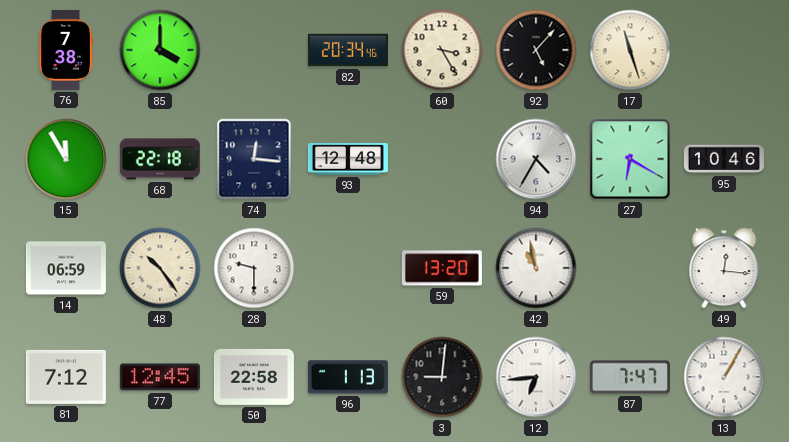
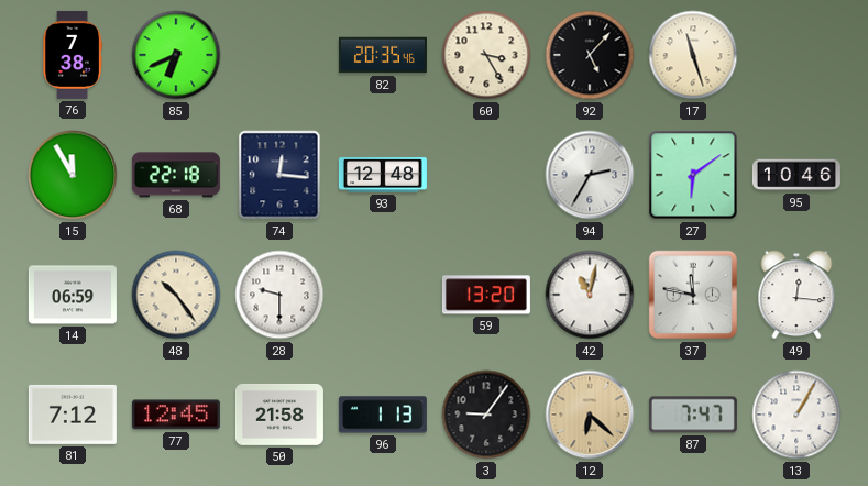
85: 4:00 -> 6:41 (176, 55)
82: 20:34 -> 20:35 (383, 55)
94: 4:35 -> 2:35 (590, 175)
27: 6:20 -> 6:09 (693, 175)
42: 10:58 -> 11:02 (590, 295)
37: none -> 11:47 (692, 295)
50: 22:58 -> 21:58 (279, 415)
3: 9:01 -> 9:06 (486, 415)
12: 6:44 -> 6:22 (590, 415)
12 dial: white -> champagne (590, 415)
